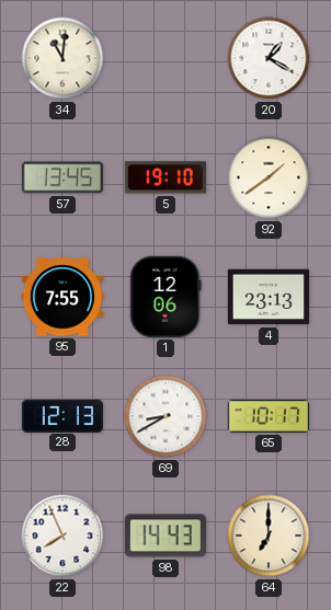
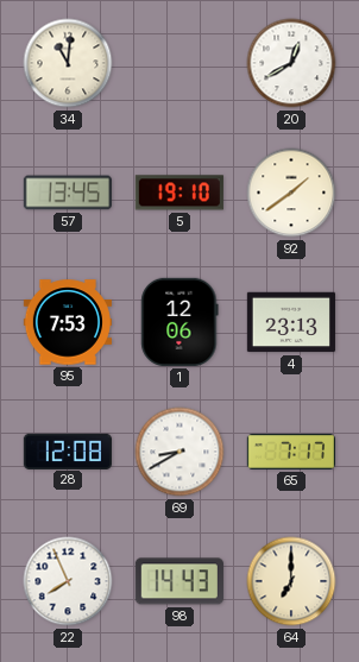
20: 1:20 -> 12:40 (291, 63)
95: 7:55 -> 7:53 (67, 322)
28: 12:13 -> 12:08 (68, 450)
65: 10:17 -> 7:17 (290, 452)
